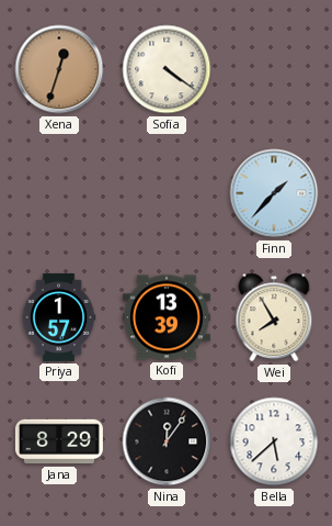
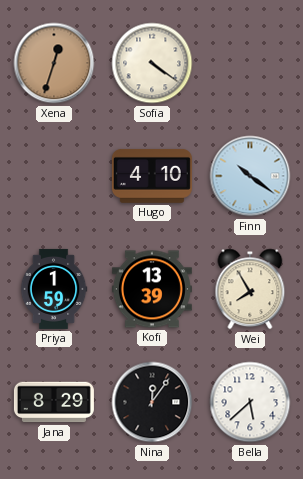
Hugo: none -> 4:10 (152, 176)
Finn: 1:37 -> 10:21 (250, 176)
Priya: 1:57 -> 1:59 (54, 289)
